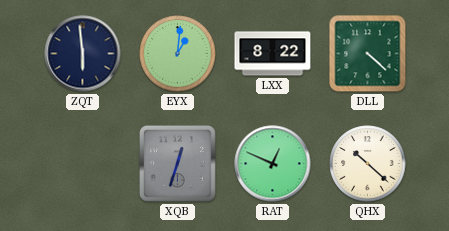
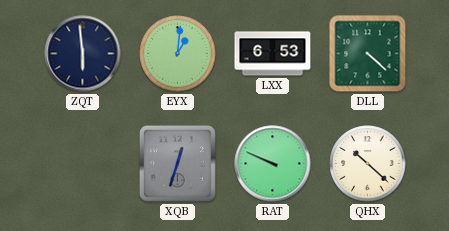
LXX: 8:22 -> 6:53 (273, 54)
RAT: 12:49 -> 9:49 (273, 164)
